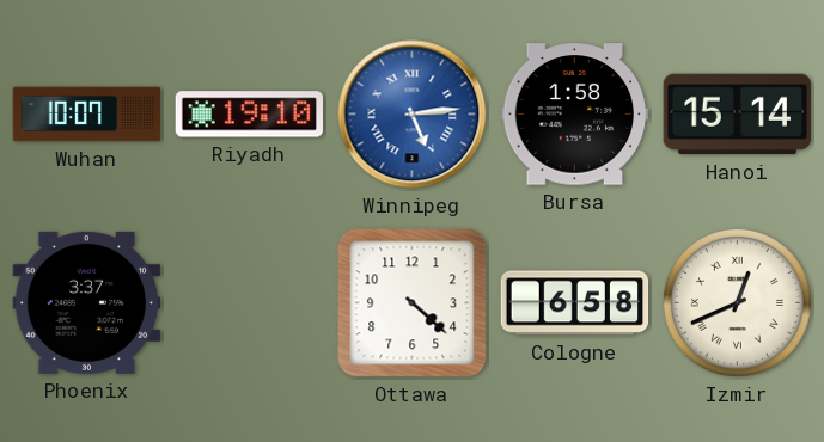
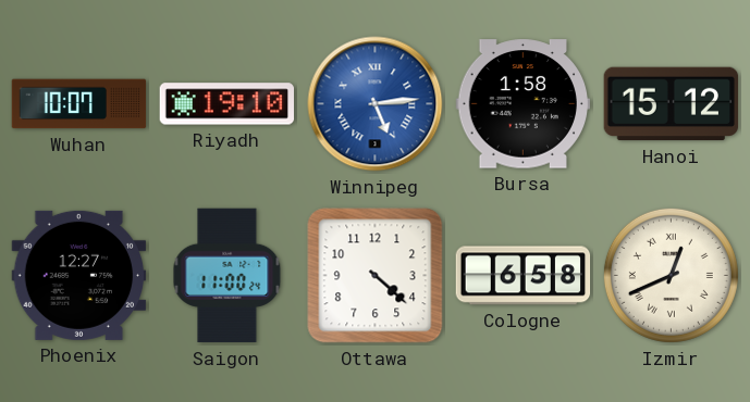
Hanoi: 15:14 -> 15:12 (672, 104)
Phoenix: 3:37 -> 12:27 (79, 275)
Saigon: none -> 11:00 (228, 276)
